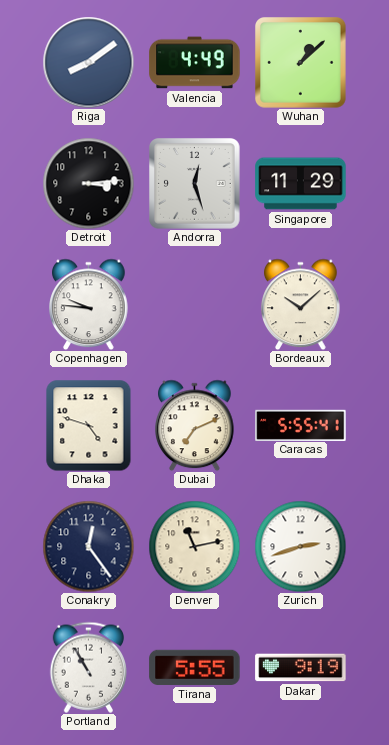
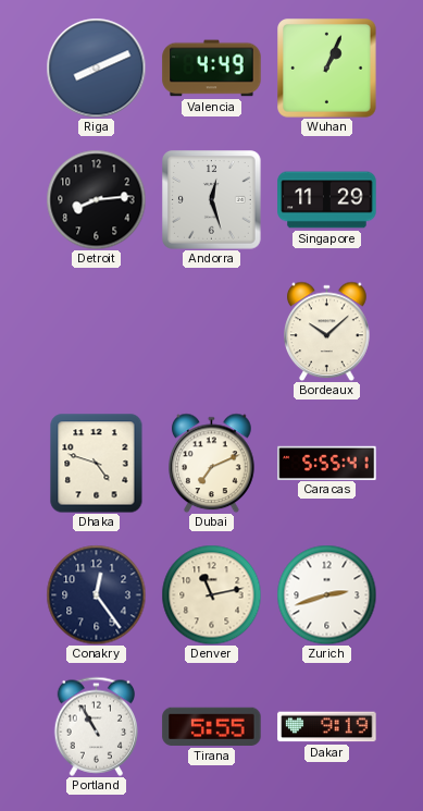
Riga: 8:09 -> 8:11 (96, 67)
Wuhan: 1:08 -> 1:04 (327, 69)
Detroit: 3:14 -> 8:14 (96, 199)
Copenhagen: 9:46 -> none (89, 304)
